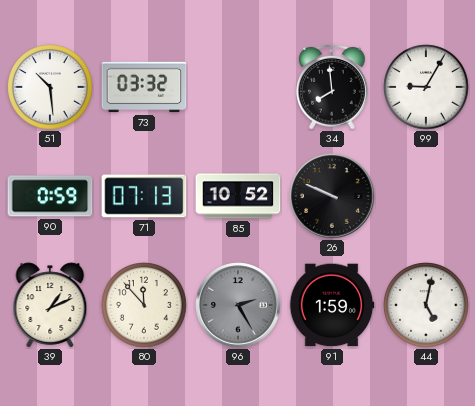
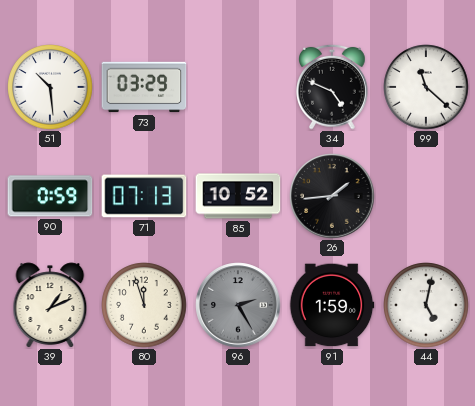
73: 03:32 -> 03:29 (144, 87)
34: 7:59 -> 4:49 (332, 87)
99: 9:05 -> 11:22 (426, 87)
26: 9:49 -> 1:44 (332, 196)
80: 11:53 -> 11:57 (144, 305)
